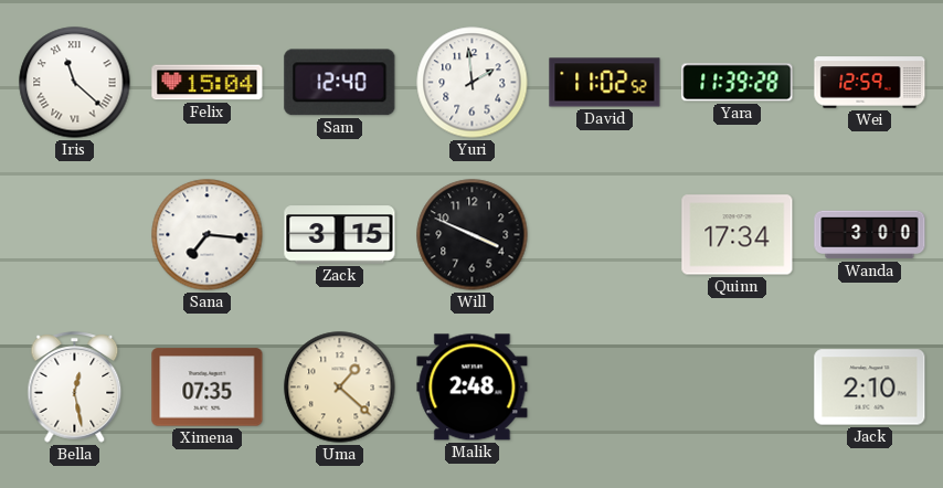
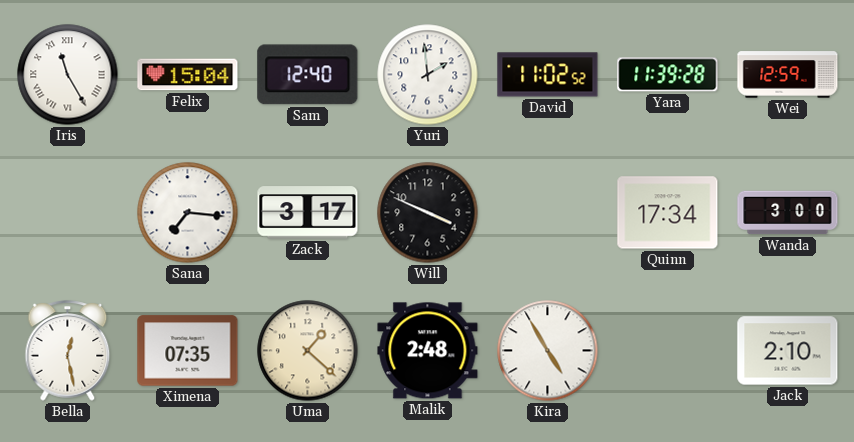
Iris: 11:22 -> 11:25 (68, 75)
Zack: 3:15 -> 3:17 (308, 213)
Kira: none -> 4:55 (548, 351)
